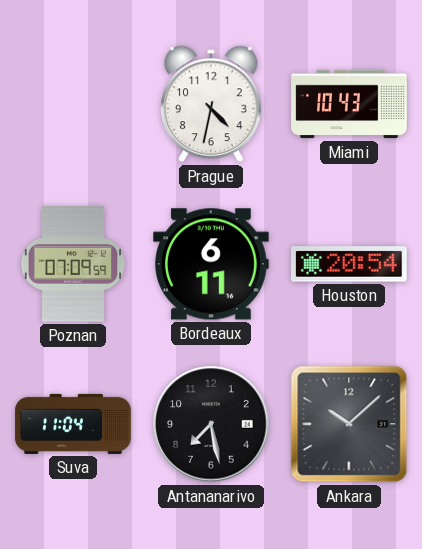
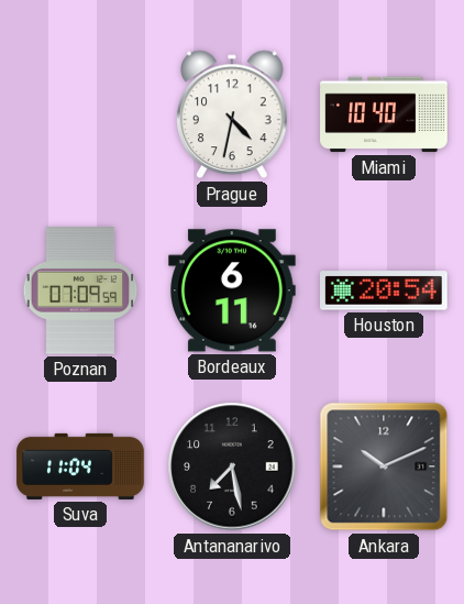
Miami: 10:43 -> 10:40 (384, 114)
Ankara: 10:08 -> 10:11 (384, 466)
